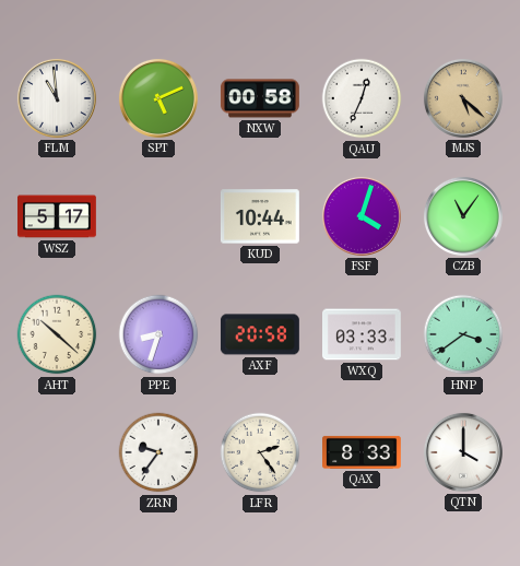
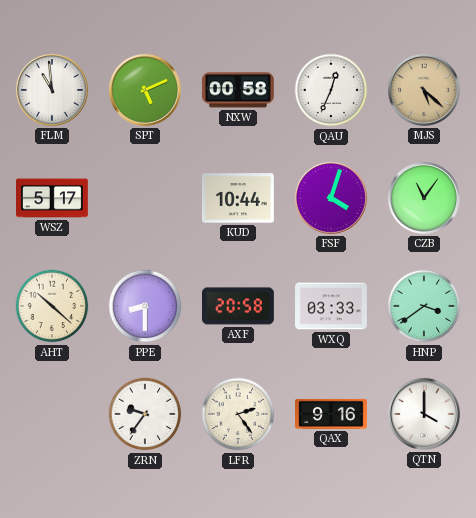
PPE: 8:33 -> 8:30 (145, 306)
QAX: 8:33 -> 9:16 (332, 414)
